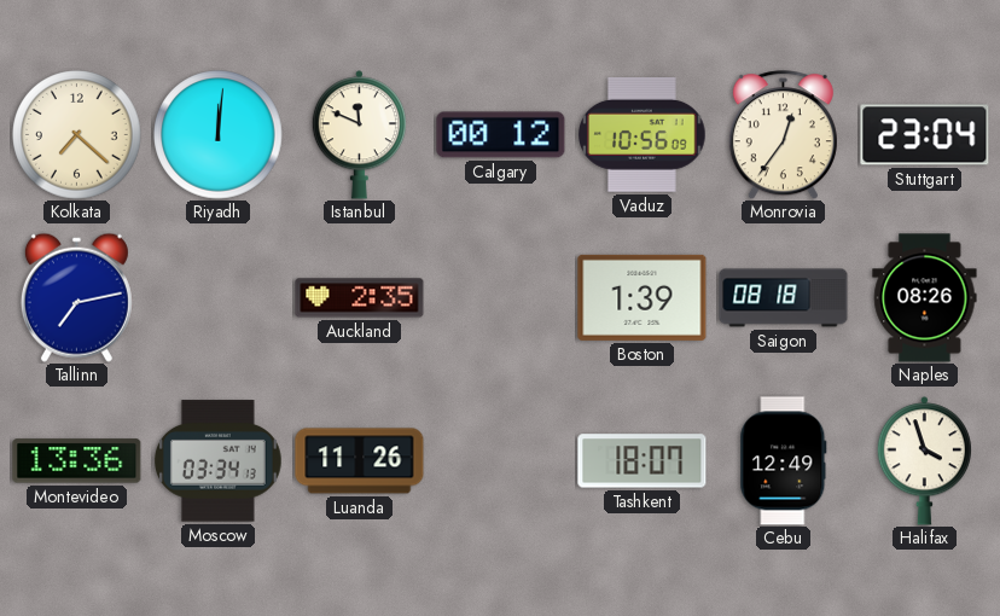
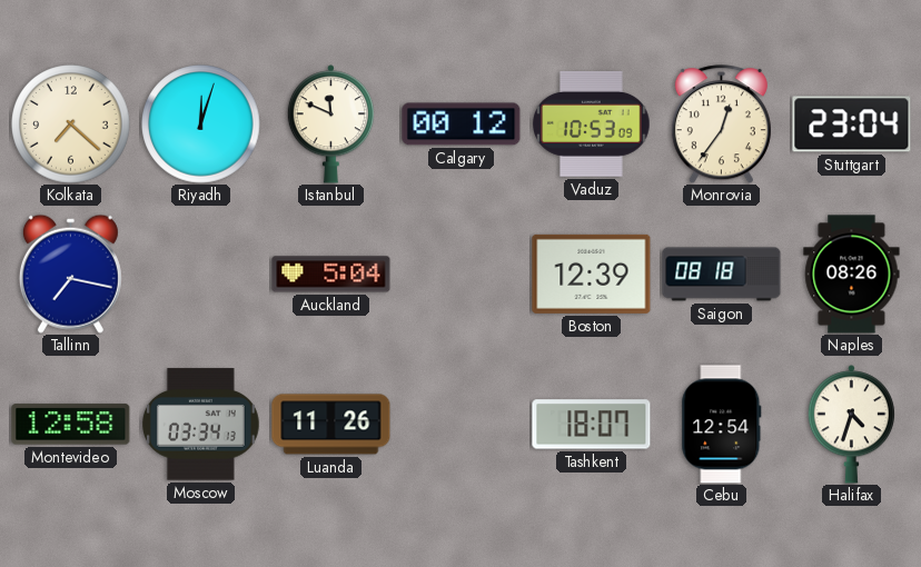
Riyadh: 12:01 -> 12:03 (201, 125)
Vaduz: 10:56 -> 10:53 (592, 123)
Tallinn: 7:13 -> 7:17 (70, 273)
Auckland: 2:35 -> 5:04 (331, 275)
Boston: 1:39 -> 12:39 (592, 273)
Montevideo: 13:36 -> 12:58 (71, 425)
Cebu: 12:49 -> 12:54 (722, 425)
Halifax: 3:57 -> 4:33 (852, 425)
